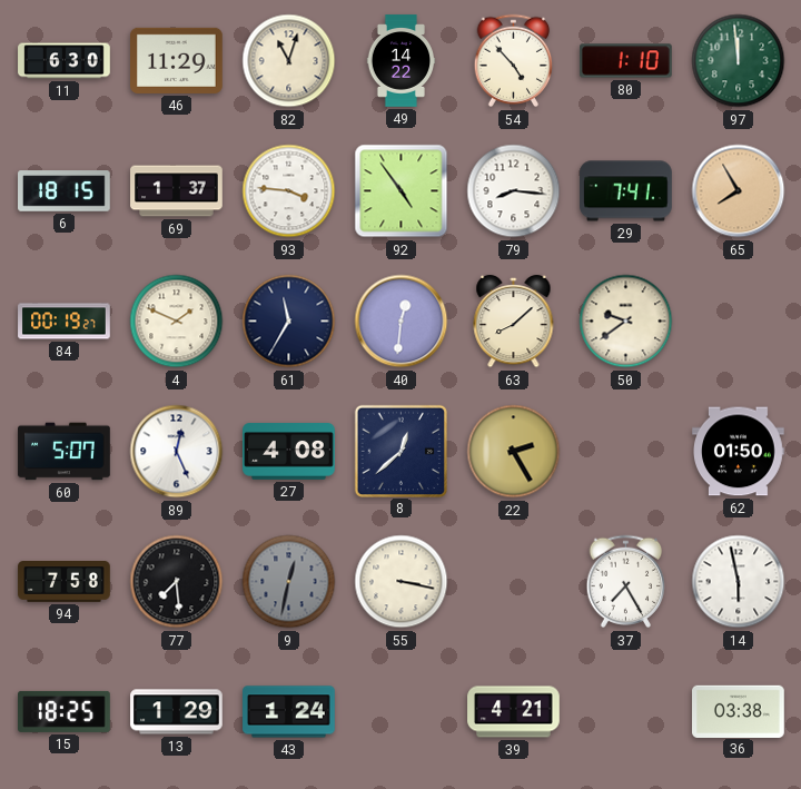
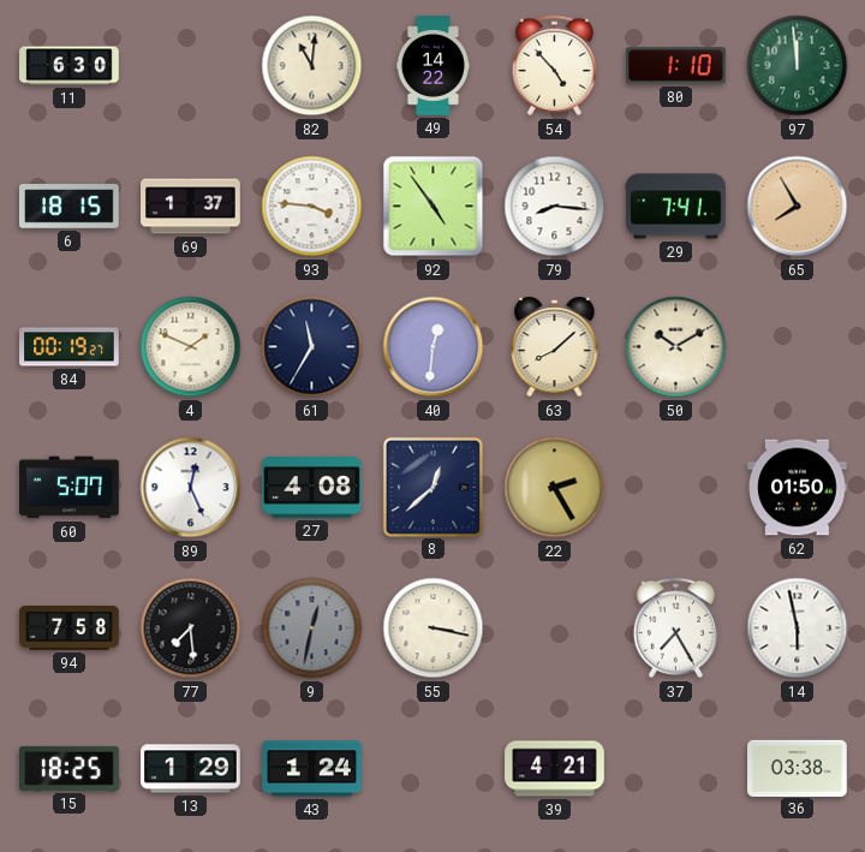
46: 11:29 -> none (177, 60)
82: 11:03 -> 11:01 (312, 66)
50: 9:39 -> 10:10 (676, 347)
